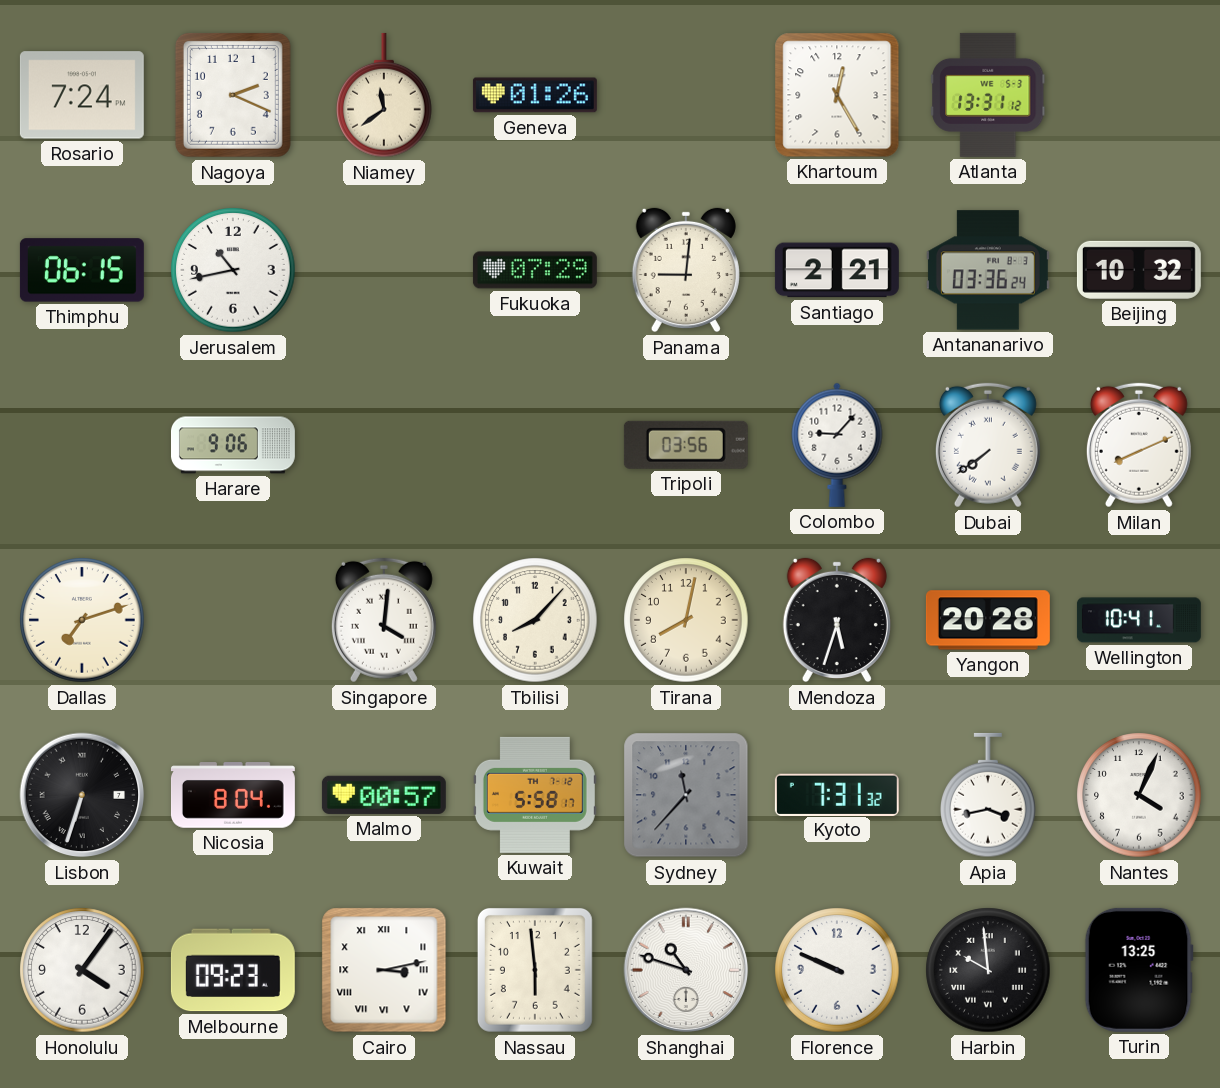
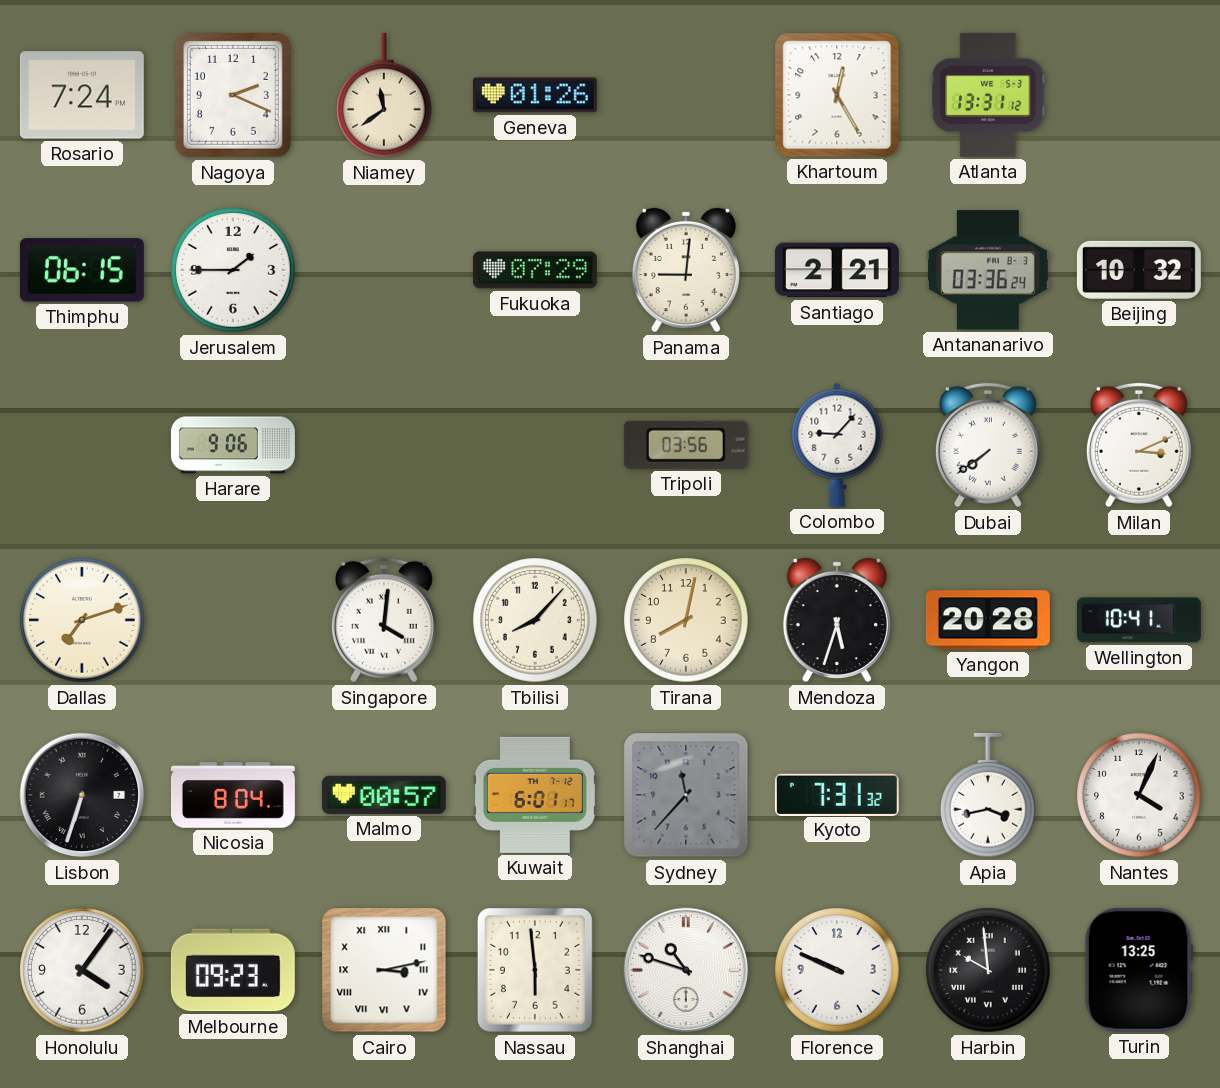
Jerusalem: 10:43 -> 1:45 (233, 270)
Milan: 8:11 -> 3:11 (1139, 445)
Kuwait: 5:58 -> 6:01 (535, 795)
